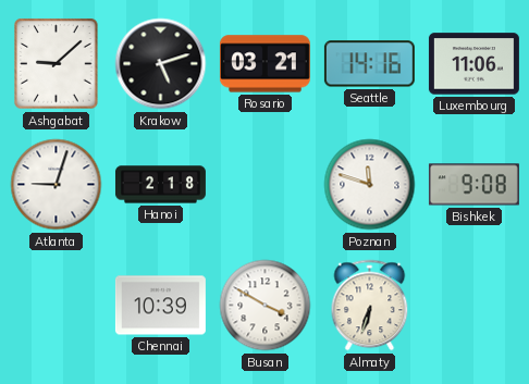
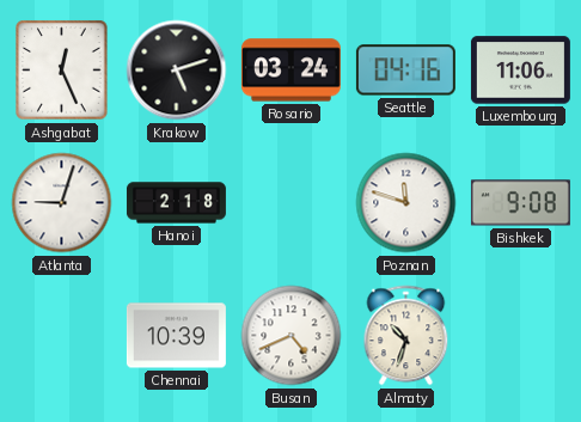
Ashgabat: 9:08 -> 12:26 (62, 71)
Rosario: 03:21 -> 03:24 (290, 71)
Seattle: 14:16 -> 04:16 (405, 71)
Busan: 3:50 -> 4:41 (292, 336)
Almaty: 6:33 -> 10:33 (406, 336)
